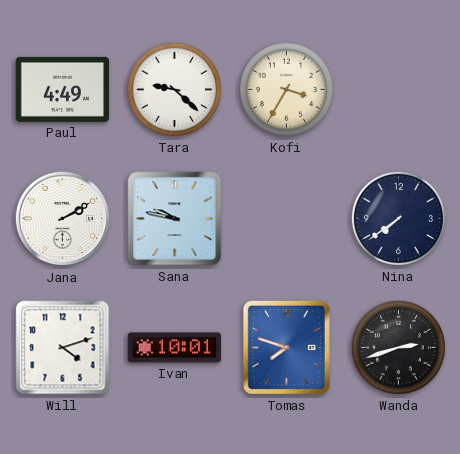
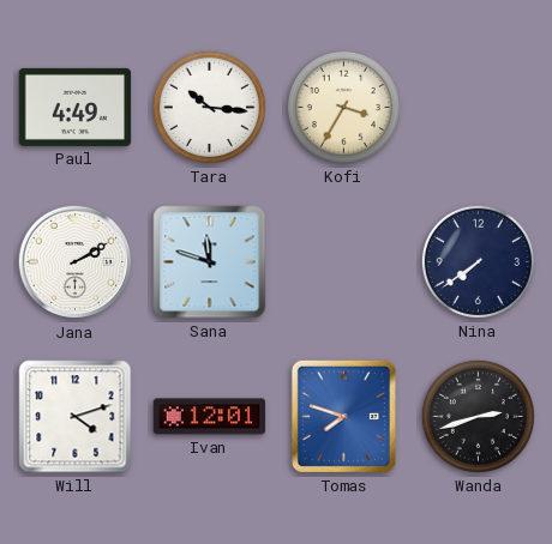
Tara: 9:22 -> 10:16 (209, 107)
Sana: 9:47 -> 11:48 (210, 262)
Ivan: 10:01 -> 12:01 (210, 417)
